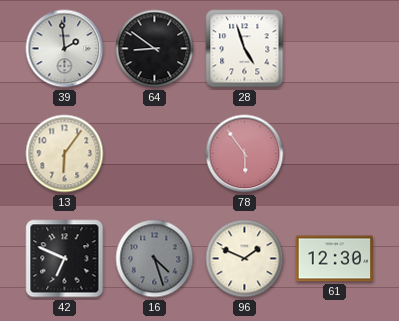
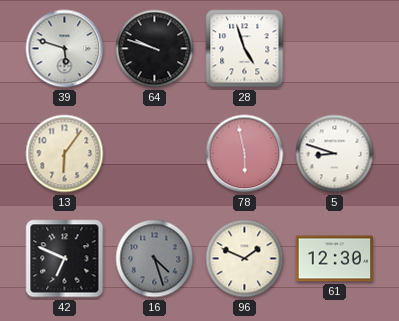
39: 1:59 -> 5:48 (65, 49)
64: 8:51 -> 9:48 (155, 49)
78: 5:54 -> 5:58 (245, 154)
5: none -> 8:48 (335, 154)
